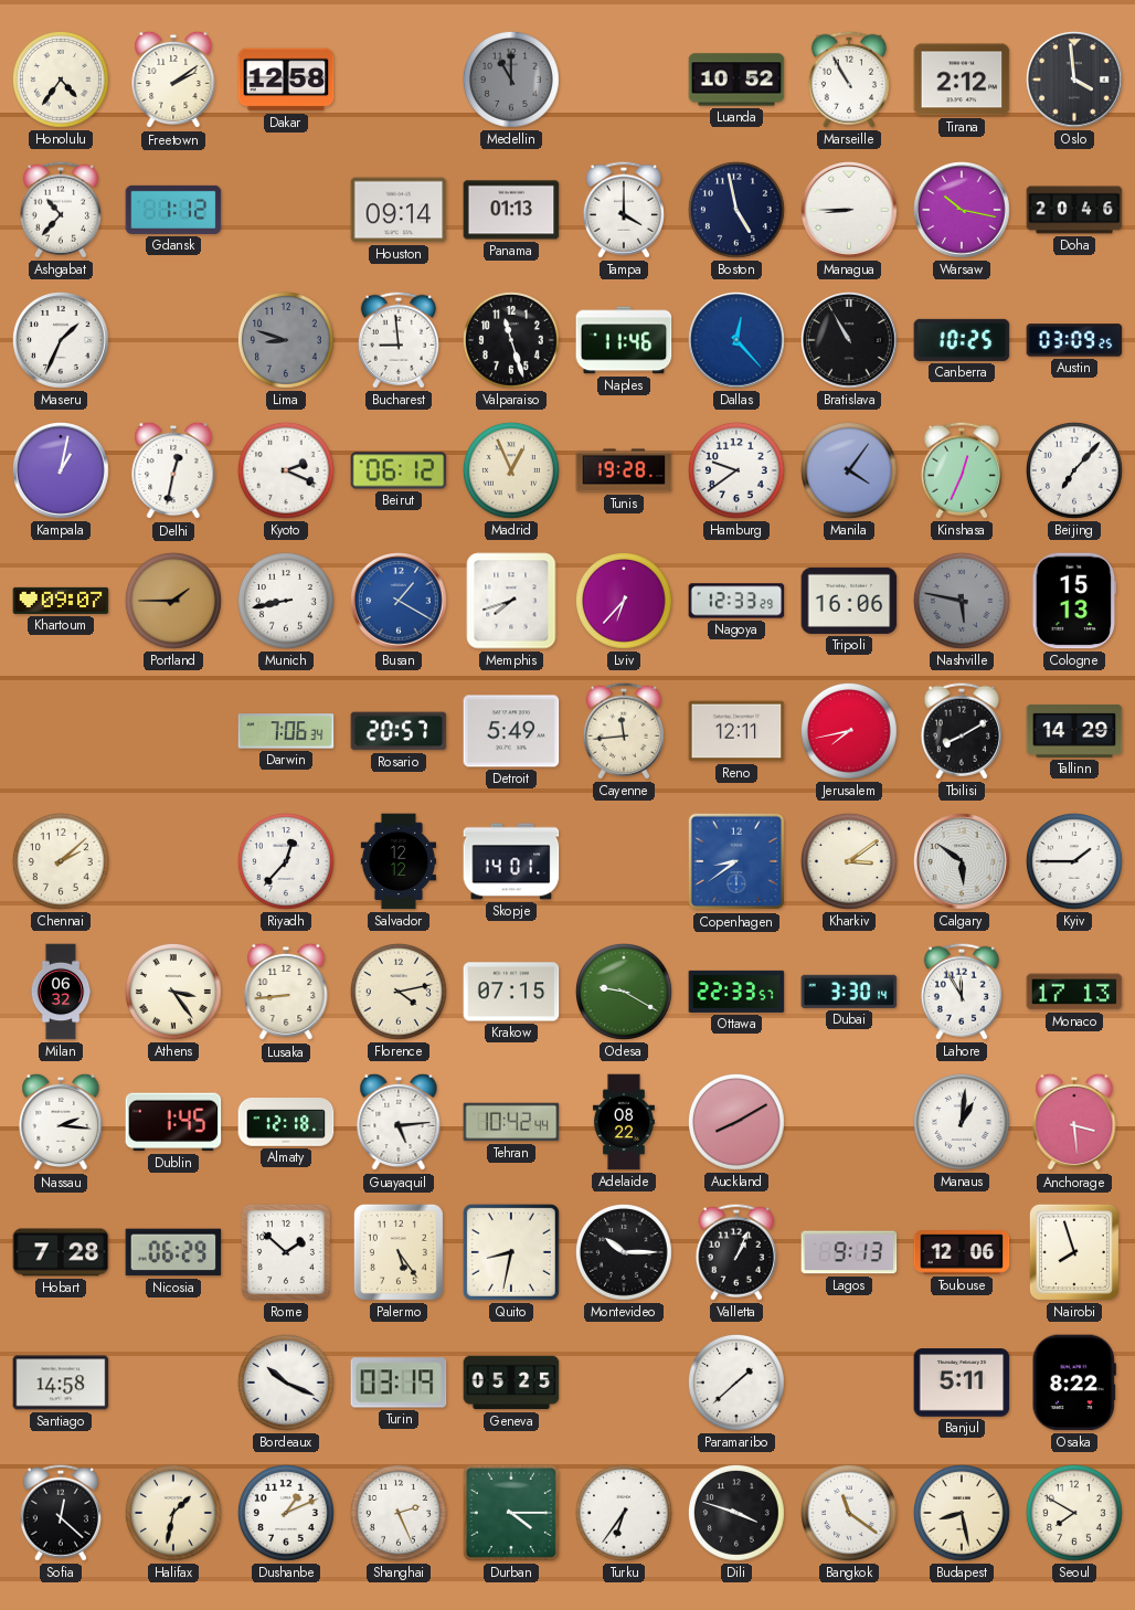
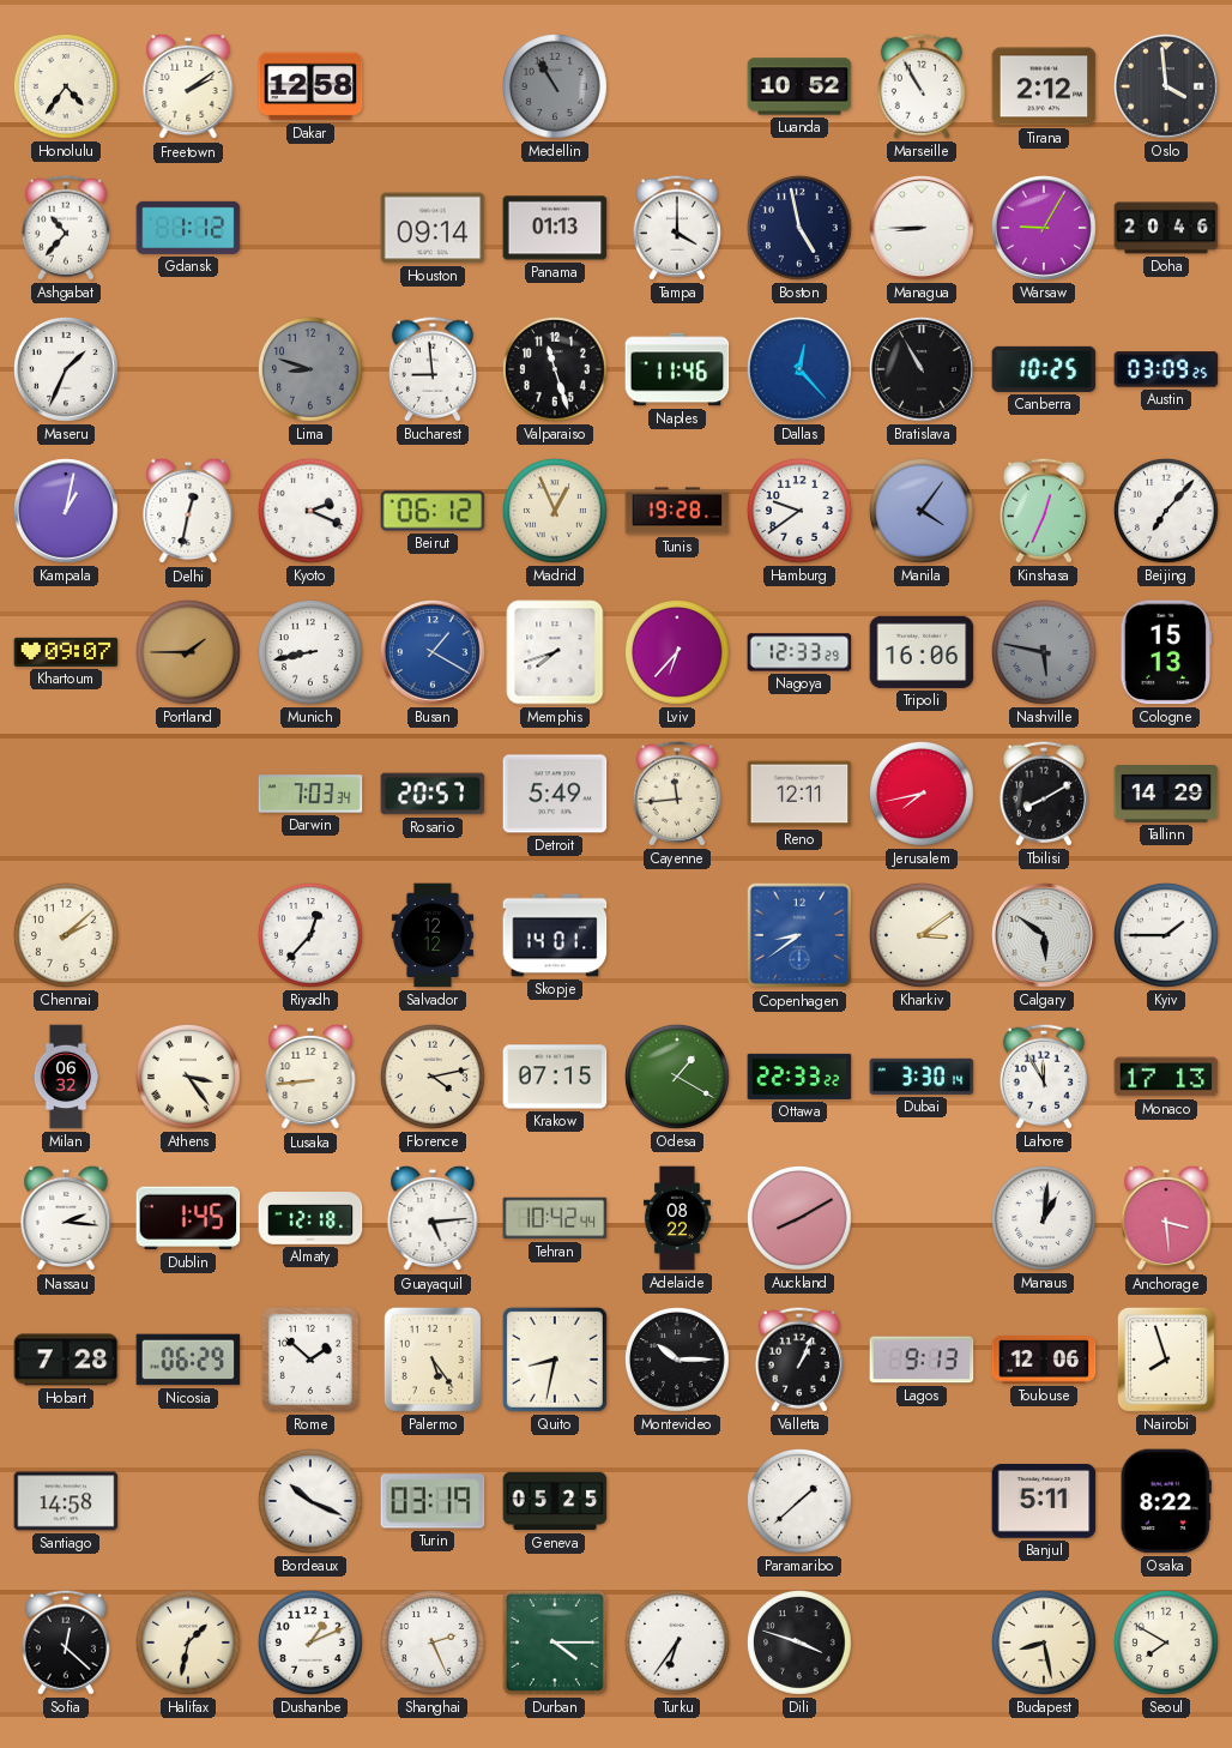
Medellin: 11:00 -> 10:55 (555, 86)
Warsaw: 10:17 -> 9:05 (1045, 229)
Darwin: 7:06 -> 7:03 (310, 794)
Odesa: 9:20 -> 1:20 (677, 1077)
Ottawa: 22:33:57 -> 22:33:22 (799, 1077)
Bangkok: 11:21 -> none (849, 1513)
